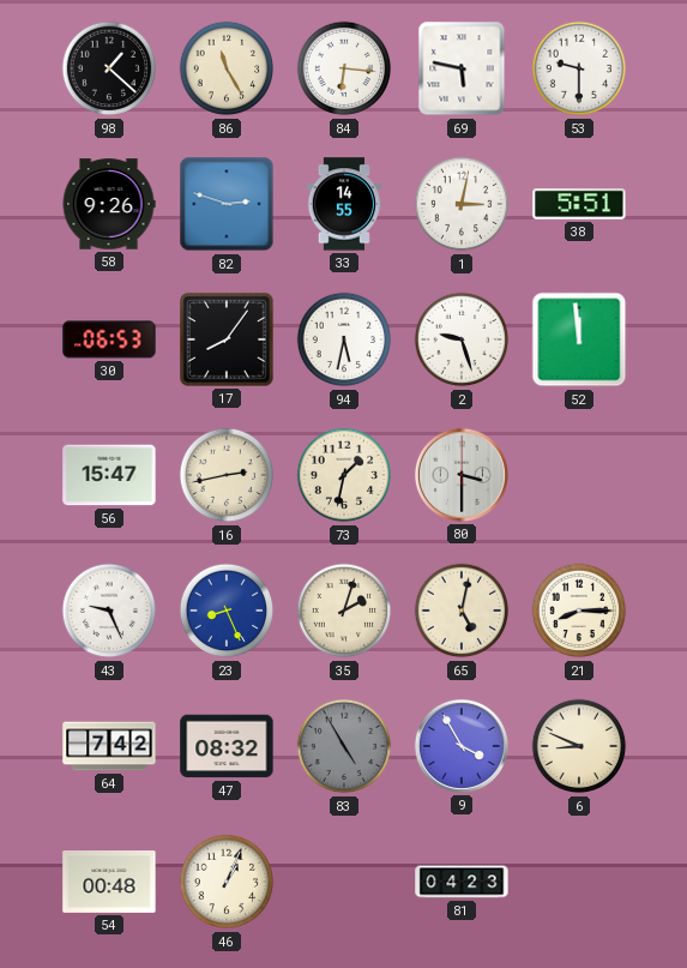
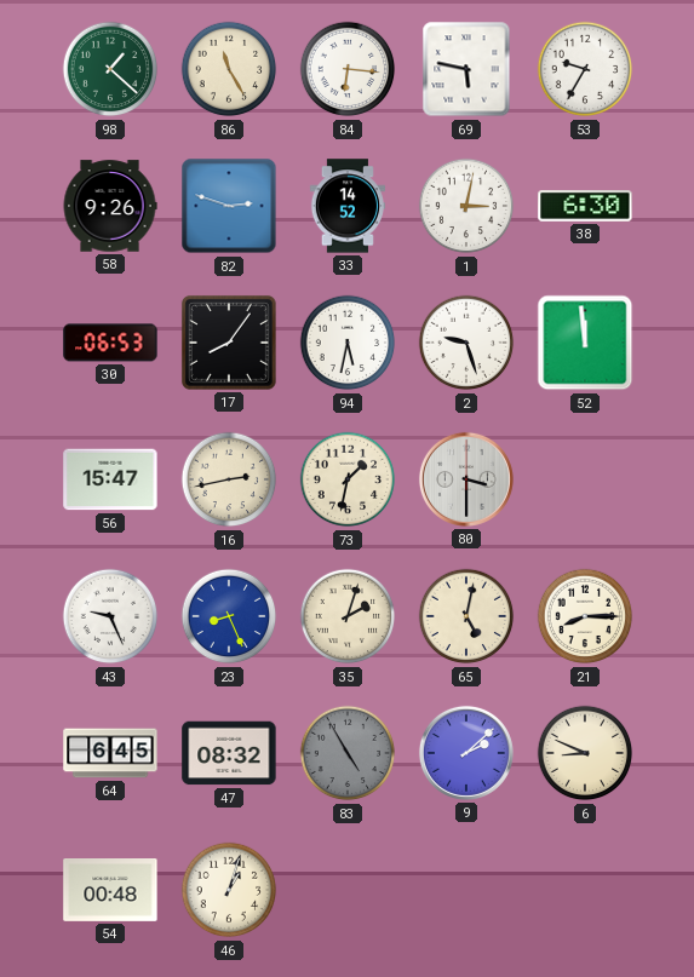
98 dial: black -> green (110, 69)
53: 9:30 -> 9:35 (585, 69)
33: 14:55 -> 14:52 (346, 206)
38: 5:51 -> 6:30 (585, 206)
64: 7:42 -> 6:45 (110, 753)
9: 3:55 -> 2:08 (466, 753)
46: 1:04 -> 1:03 (229, 890)
81: 04:23 -> none (462, 882)
